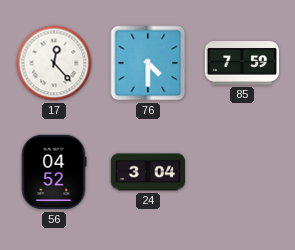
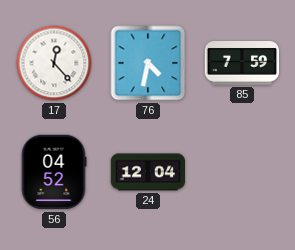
76: 4:30 -> 4:32 (148, 63)
24: 3:04 -> 12:04 (148, 172)
